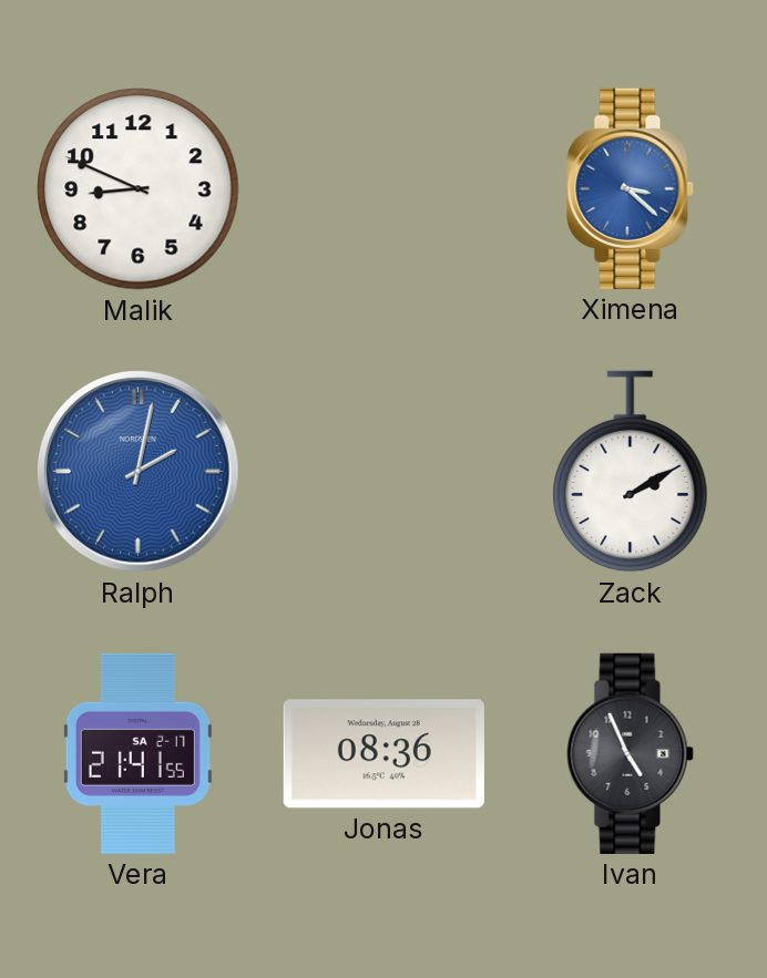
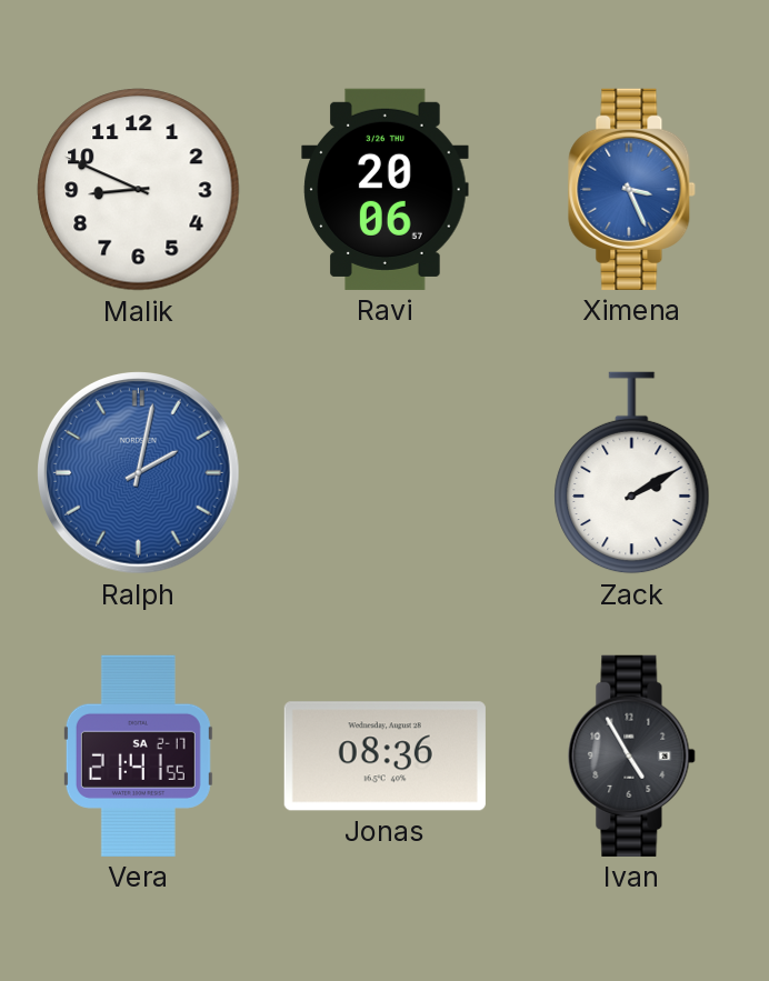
Ravi: none -> 20:06 (386, 189)
Ximena: 3:22 -> 3:26 (632, 189)
Ivan: 4:56 -> 4:55 (632, 755)
